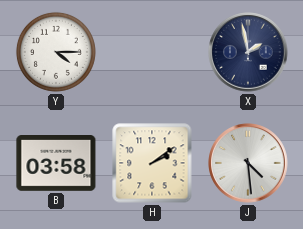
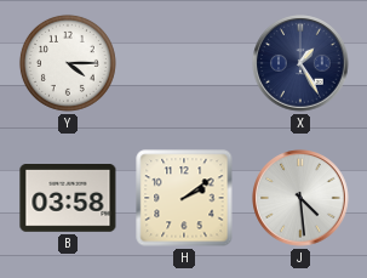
X: 1:58 -> 1:25 (300, 63)
